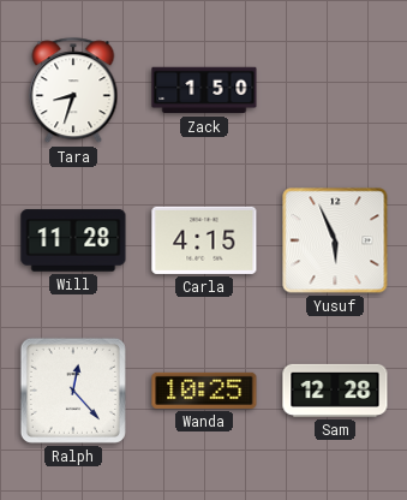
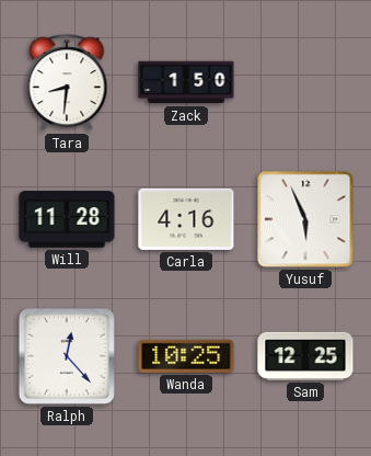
Tara: 8:33 -> 8:31 (67, 83)
Carla: 4:15 -> 4:16 (186, 219)
Sam: 12:28 -> 12:25 (305, 356)
